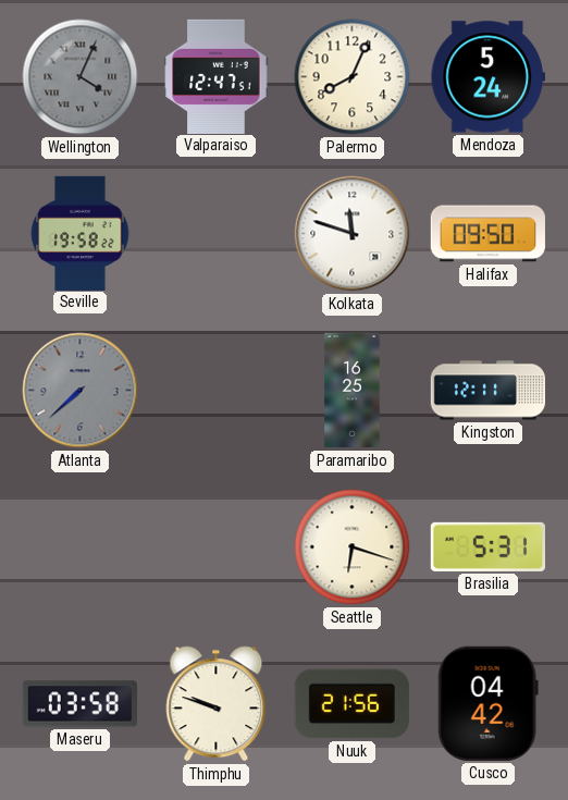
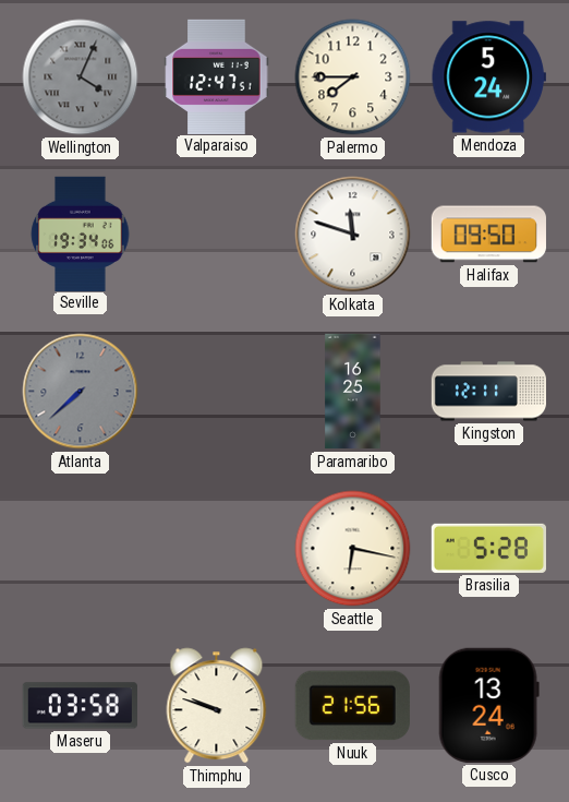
Palermo: 8:04 -> 7:45 (353, 77)
Seville: 19:58 -> 19:34 (81, 234)
Seattle: 6:18 -> 6:17 (353, 549)
Brasilia: 5:31 -> 5:28 (488, 548)
Cusco: 04:42 -> 13:24 (488, 705)
